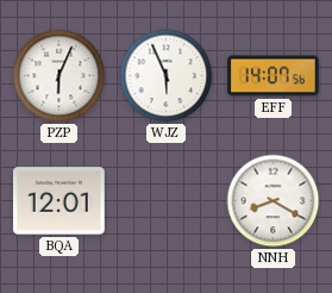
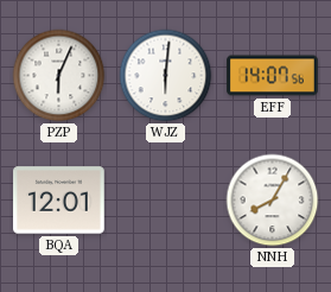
WJZ: 5:56 -> 6:01 (166, 76)
NNH: 8:20 -> 8:05 (273, 201)
